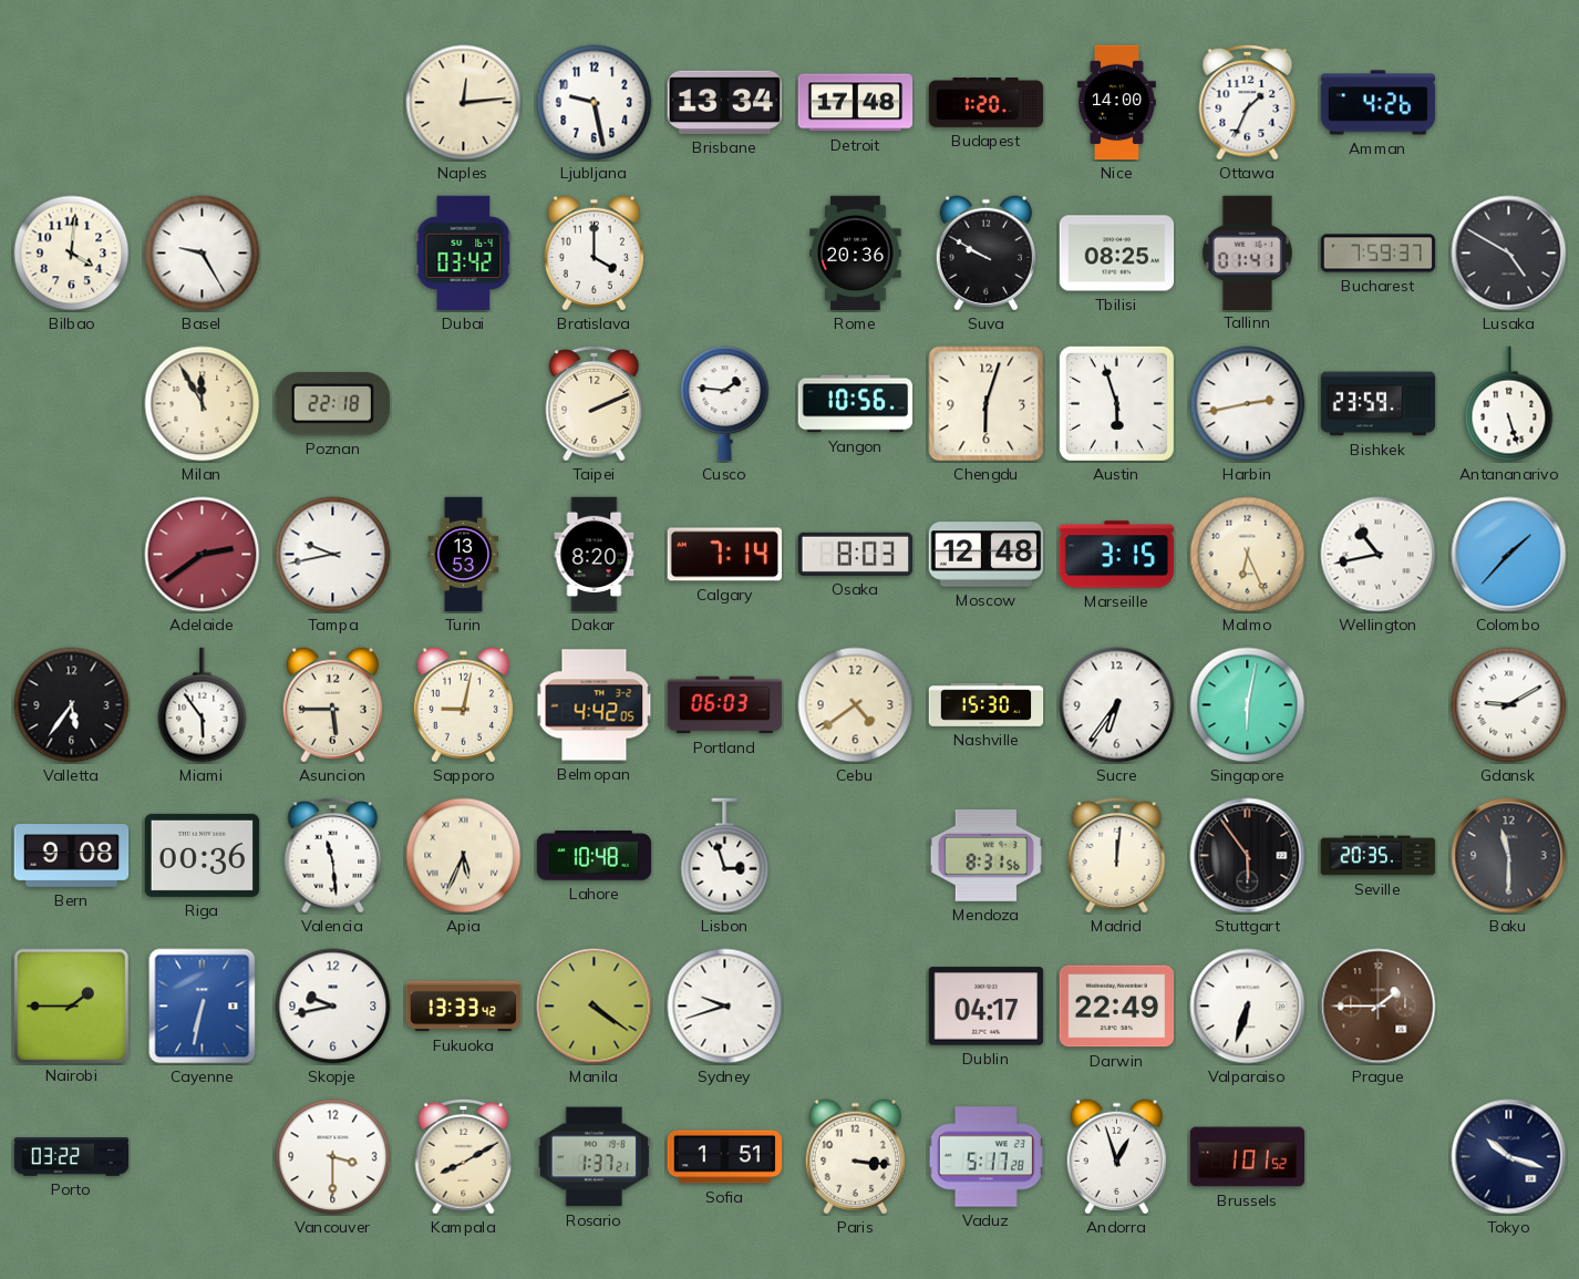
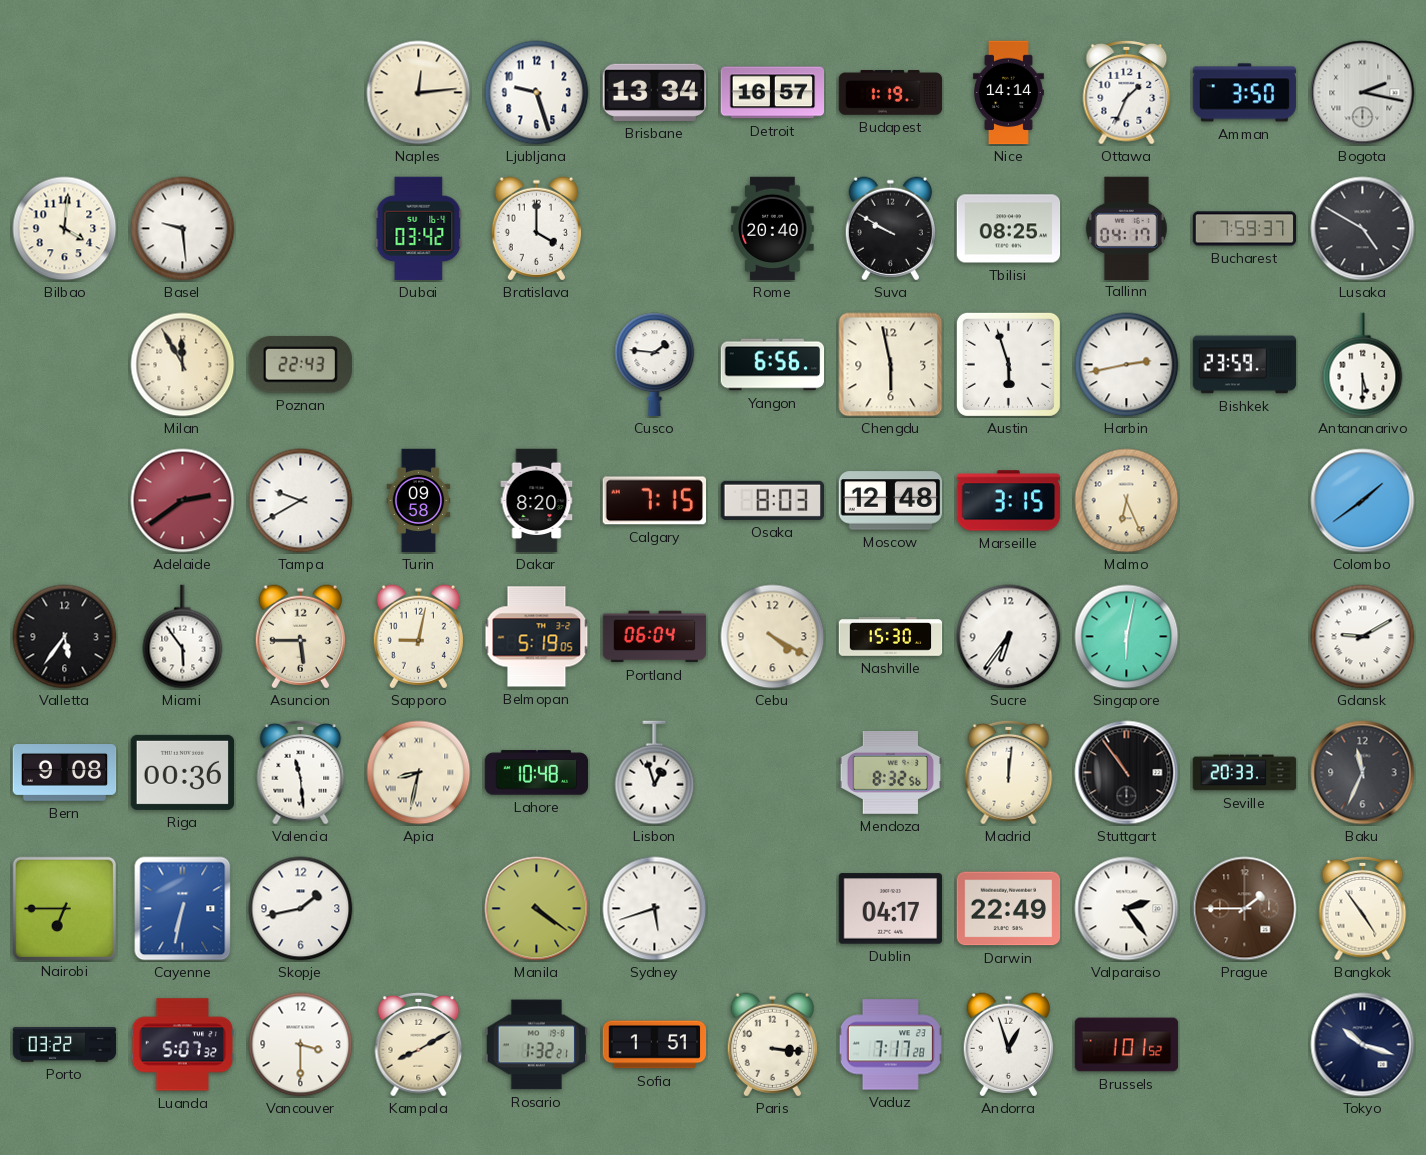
Ljubljana: 9:28 -> 9:27 (537, 93)
Detroit: 17:48 -> 16:57 (773, 93)
Budapest: 1:20 -> 1:19 (891, 93)
Nice: 14:00 -> 14:14 (1008, 93)
Amman: 4:26 -> 3:50 (1245, 93)
Bogota: none -> 2:17 (1363, 93)
Basel: 9:25 -> 9:29 (183, 229)
Rome: 20:36 -> 20:40 (773, 229)
Tallinn: 01:41 -> 04:17 (1126, 228)
Poznan: 22:18 -> 22:43 (300, 365)
Taipei: 2:11 -> none (595, 403)
Yangon: 10:56 -> 6:56 (773, 365)
Chengdu: 6:03 -> 5:58 (891, 365)
Antananarivo: 5:27 -> 5:30 (1363, 365)
Tampa: 9:43 -> 9:40 (301, 501)
Turin: 13:53 -> 09:58 (419, 501)
Calgary: 7:14 -> 7:15 (654, 501)
Wellington: 10:43 -> none (1379, 555)
Colombo: 1:37 -> 1:39 (1363, 501)
Belmopan: 4:42 -> 5:19 (537, 637)
Portland: 06:03 -> 06:04 (655, 637)
Cebu: 4:39 -> 4:20 (773, 637)
Apia: 5:34 -> 8:32 (419, 773)
Lisbon: 2:57 -> 12:57 (655, 773)
Mendoza: 8:31 -> 8:32 (891, 772)
Stuttgart: 5:54 -> 10:54 (1127, 773)
Seville: 20:35 -> 20:33 (1245, 773)
Baku: 11:30 -> 11:34 (1363, 773)
Nairobi: 1:45 -> 6:45 (64, 908)
Skopje: 9:43 -> 1:43 (301, 909)
Fukuoka: 13:33 -> none (464, 1007)
Sydney: 9:42 -> 5:42 (655, 909)
Valparaiso: 6:33 -> 2:24 (1127, 909)
Bangkok: none -> 4:54 (1363, 908)
Luanda: none -> 5:07 (183, 1045)
Rosario: 1:37 -> 1:32 (536, 1045)
Vaduz: 5:17 -> 7:17 (890, 1045)
